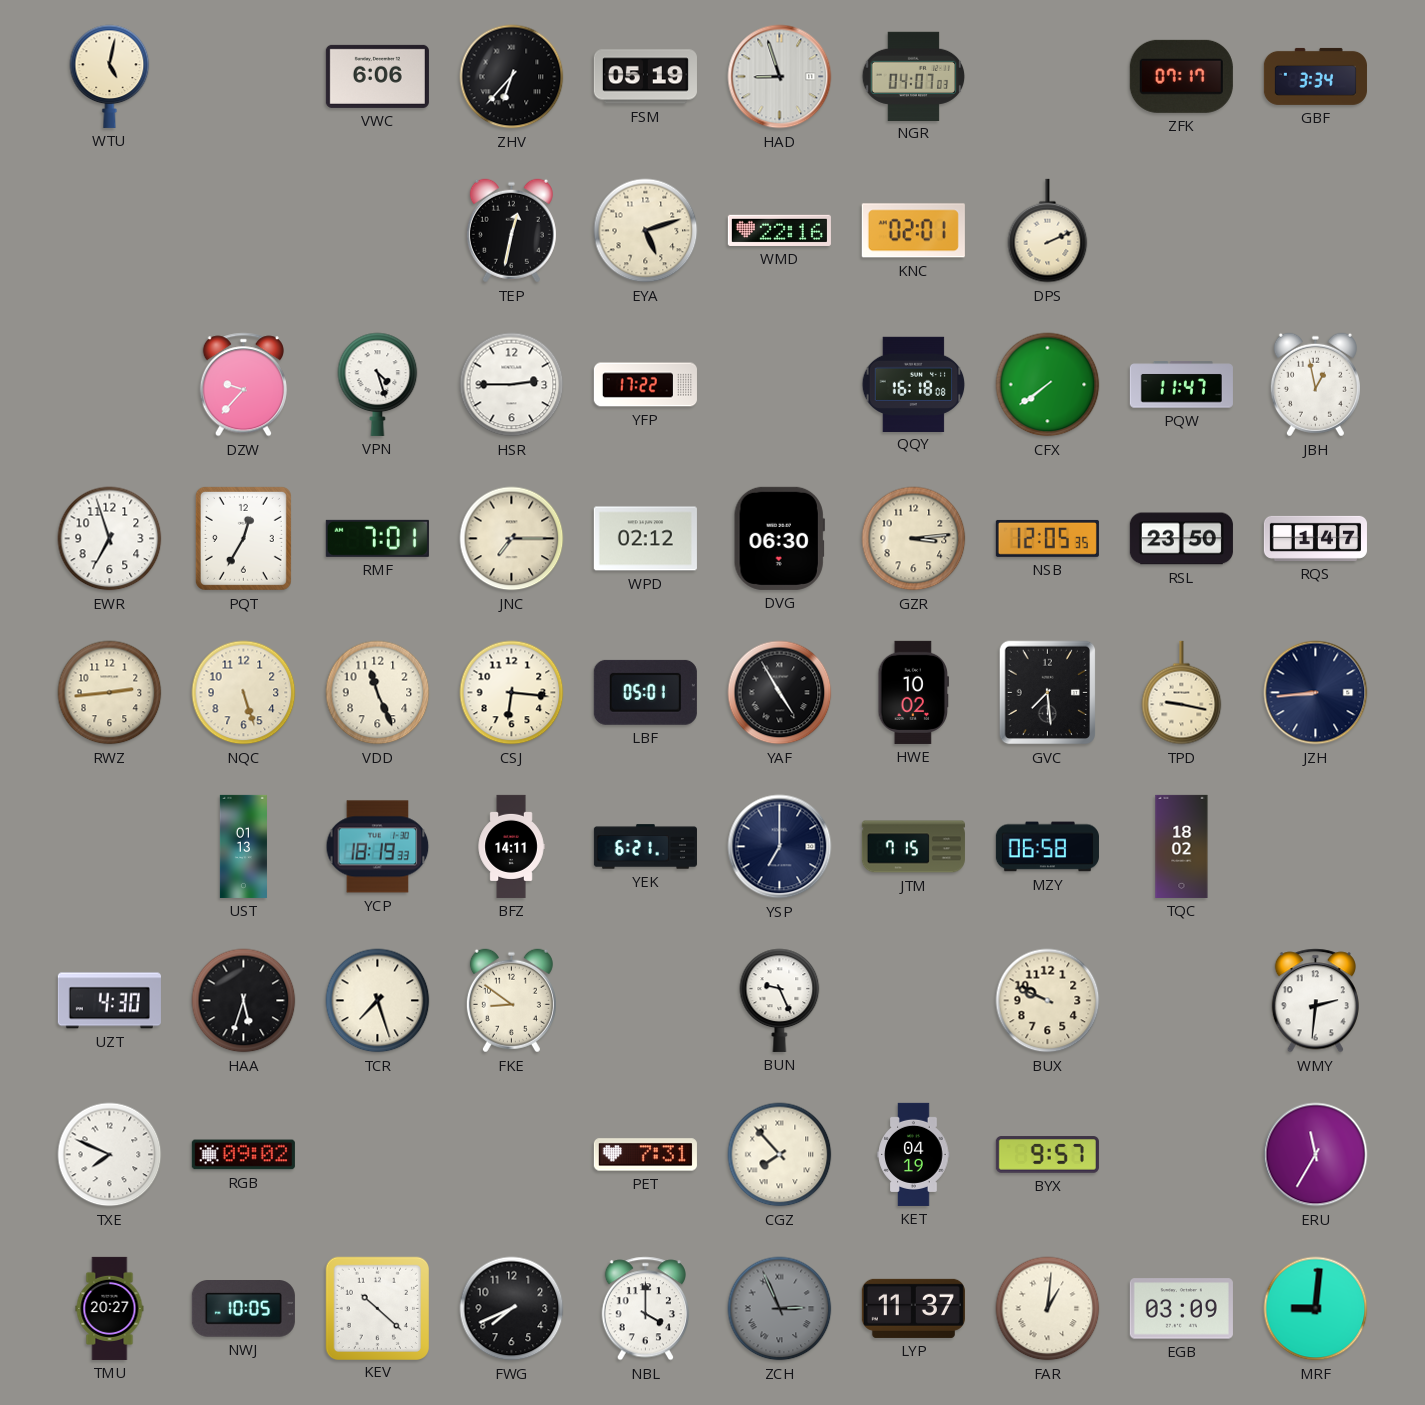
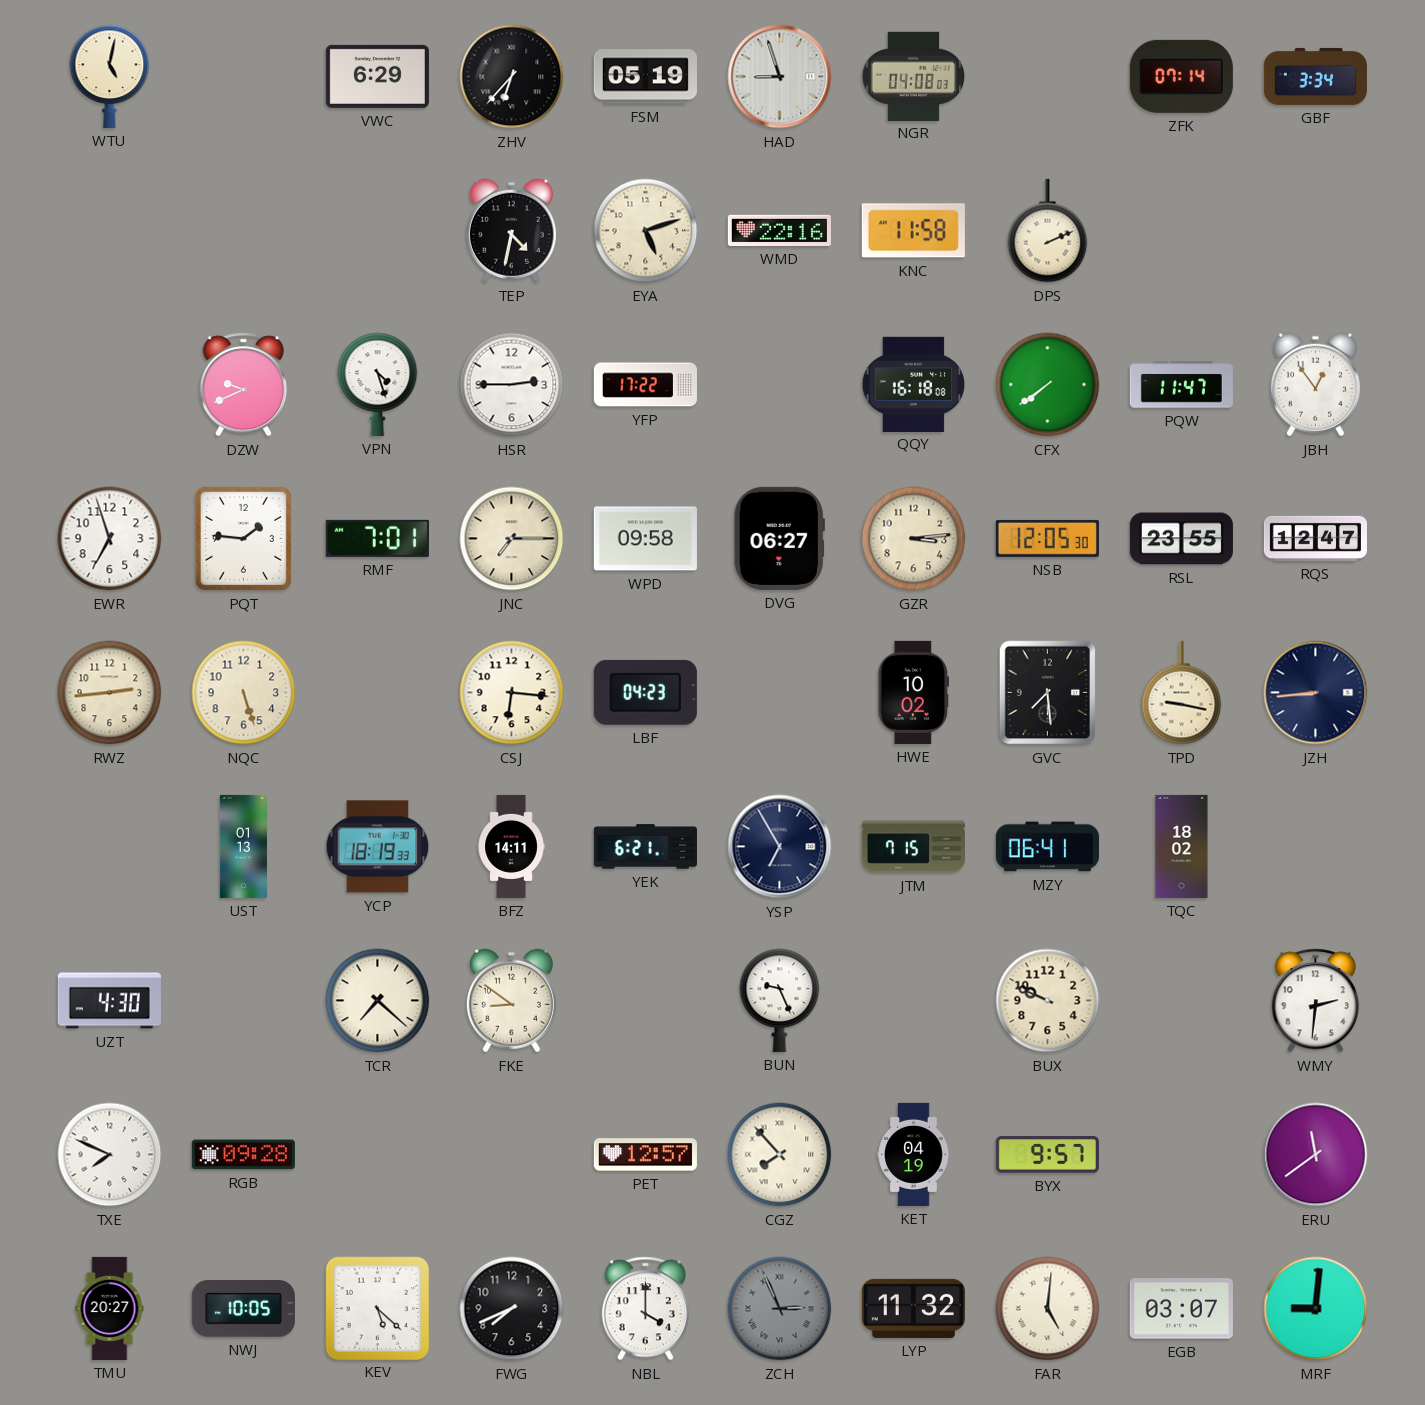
VWC: 6:06 -> 6:29 (377, 76)
NGR: 04:07 -> 04:08 (914, 76)
ZFK: 07:17 -> 07:14 (1181, 76)
TEP: 12:32 -> 4:32 (511, 231)
KNC: 02:01 -> 11:58 (913, 231)
DZW: 9:37 -> 9:41 (243, 385)
JBH: 12:58 -> 12:54 (1315, 385)
PQT: 12:35 -> 1:46 (243, 538)
WPD: 02:12 -> 09:58 (645, 539)
DVG: 06:30 -> 06:27 (779, 538)
NSB: 12:05:35 -> 12:05:30 (1047, 538)
RSL: 23:50 -> 23:55 (1181, 539)
RQS: 1:47 -> 12:47 (1315, 538)
VDD: 11:26 -> none (378, 693)
LBF: 05:01 -> 04:23 (645, 692)
YAF: 4:55 -> none (780, 693)
YSP: 7:00 -> 6:55 (780, 847)
MZY: 06:58 -> 06:41 (1047, 847)
HAA: 5:33 -> none (244, 1001)
TCR: 7:27 -> 7:22 (378, 1001)
RGB: 09:02 -> 09:28 (243, 1155)
PET: 7:31 -> 12:57 (645, 1155)
ERU: 11:35 -> 11:39 (1316, 1155)
KEV: 10:22 -> 5:22 (377, 1308)
LYP: 11:37 -> 11:32 (913, 1308)
FAR: 1:01 -> 5:01 (1048, 1309)
EGB: 03:09 -> 03:07 (1181, 1309)
